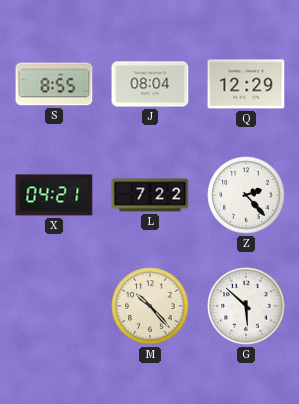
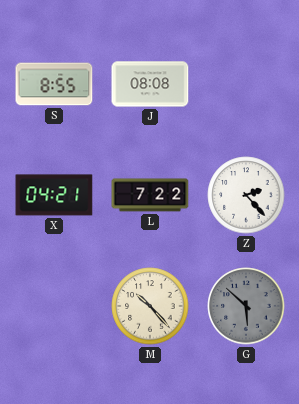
J: 08:04 -> 08:08 (150, 84)
Q: 12:29 -> none (246, 84)
G dial: white -> grey (246, 306)
